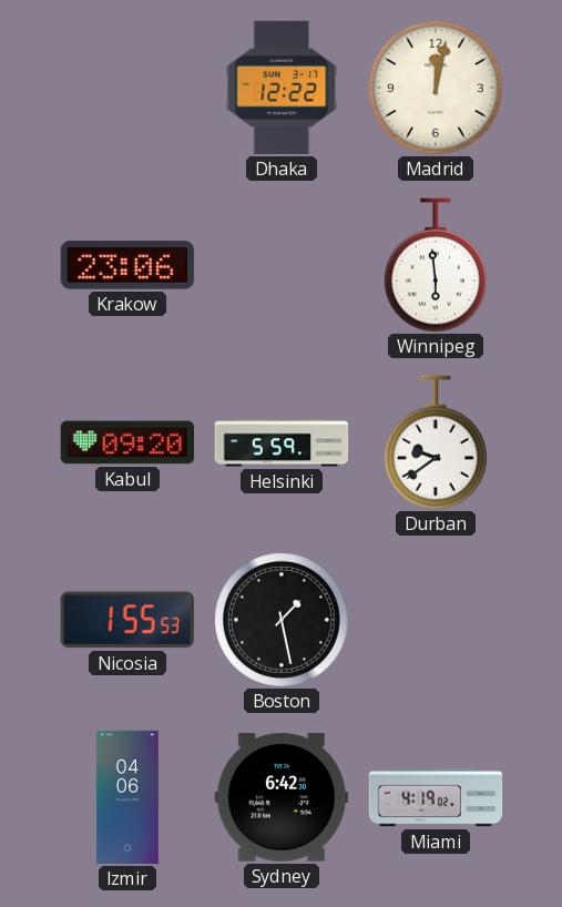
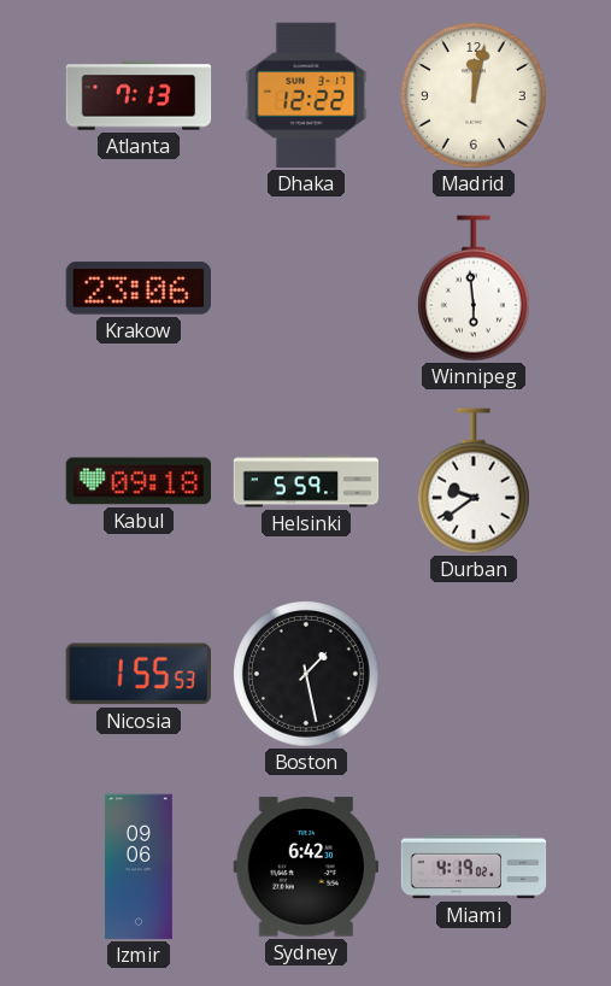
Atlanta: none -> 7:13 (139, 95)
Kabul: 09:20 -> 09:18 (139, 481)
Izmir: 04:06 -> 09:06 (139, 867)
